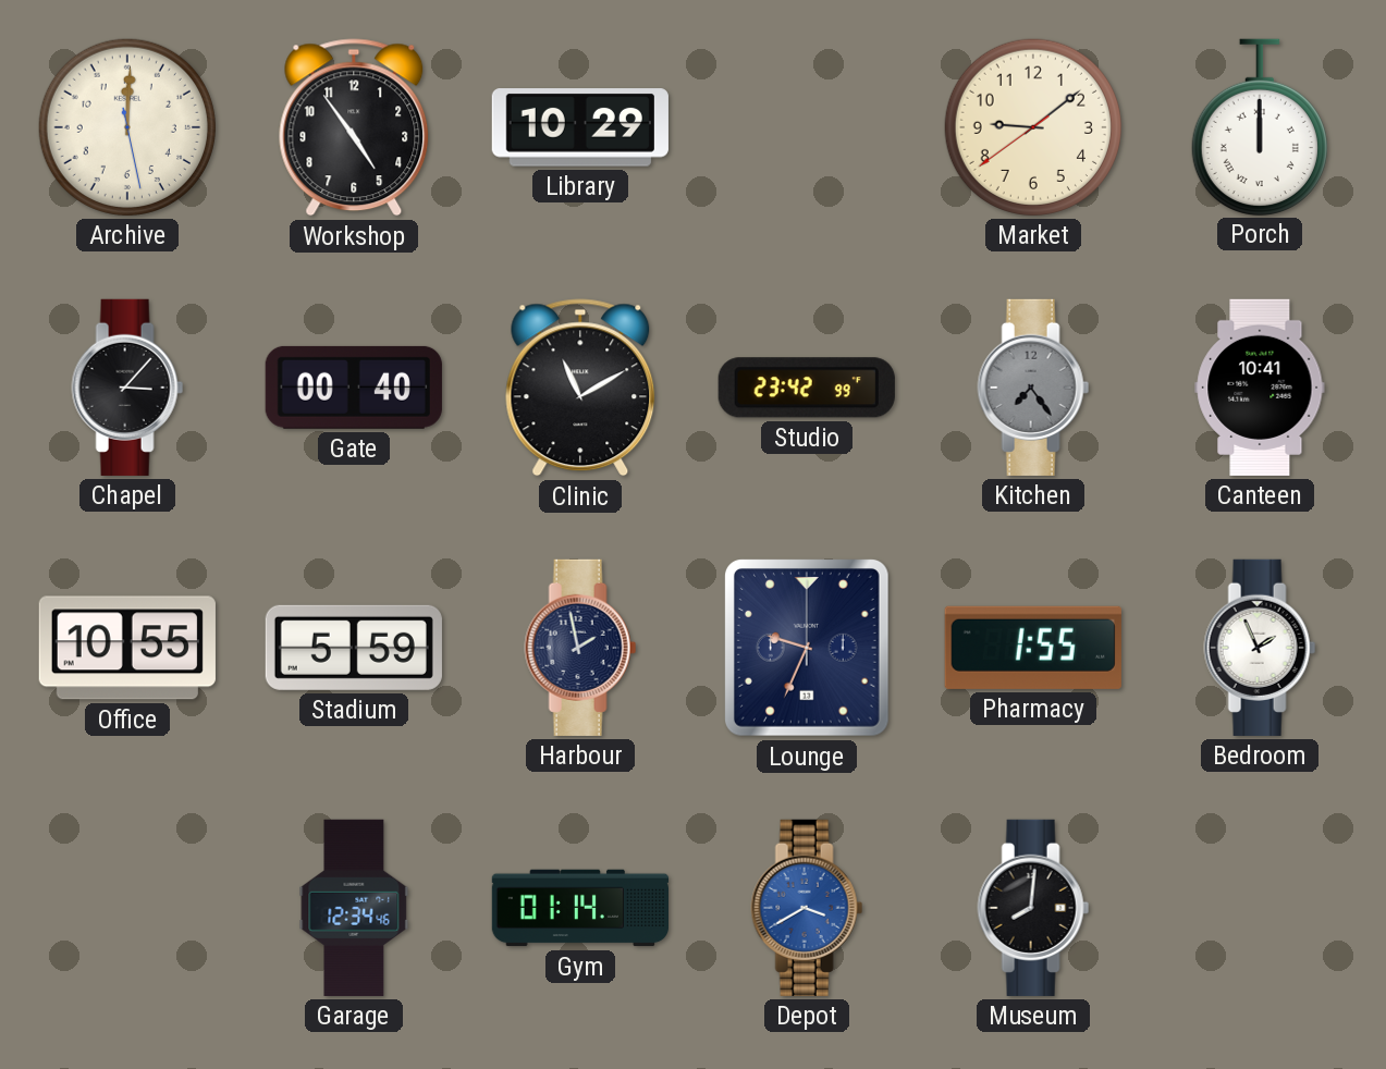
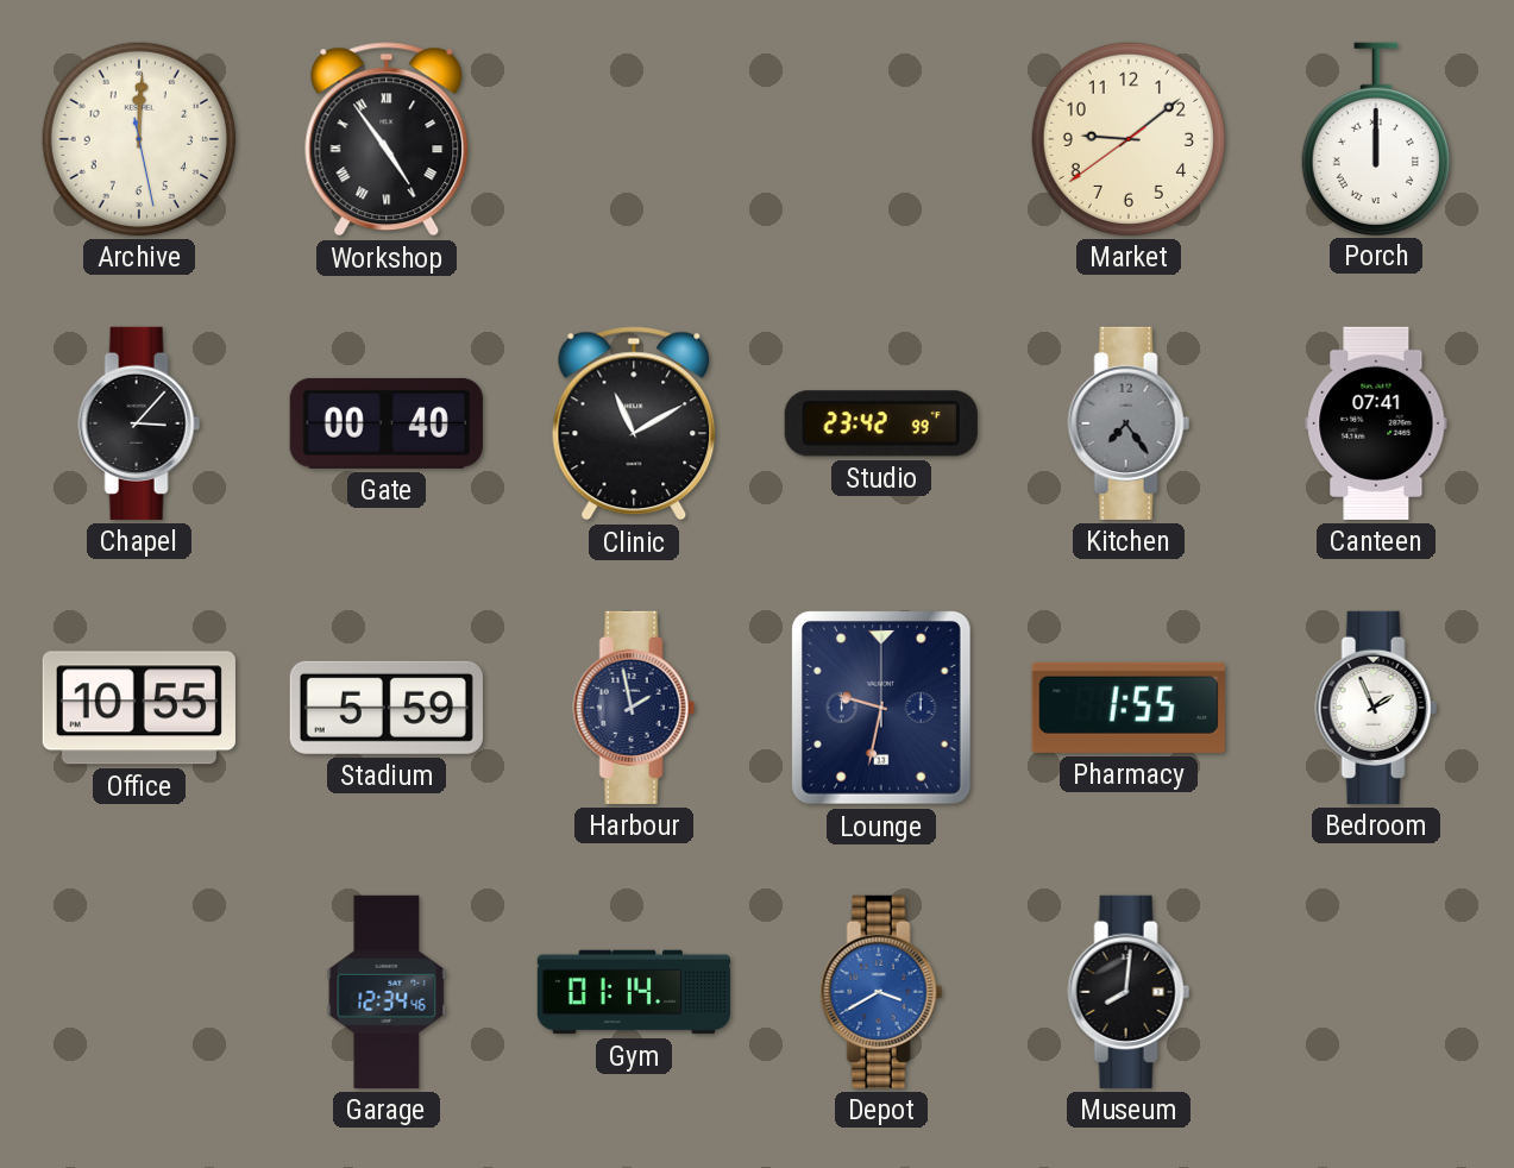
Workshop numerals: Arabic -> Roman (387, 139)
Library: 10:29 -> none (580, 127)
Canteen: 10:41 -> 07:41 (1376, 423)
Lounge: 9:34 -> 9:32 (881, 708)
